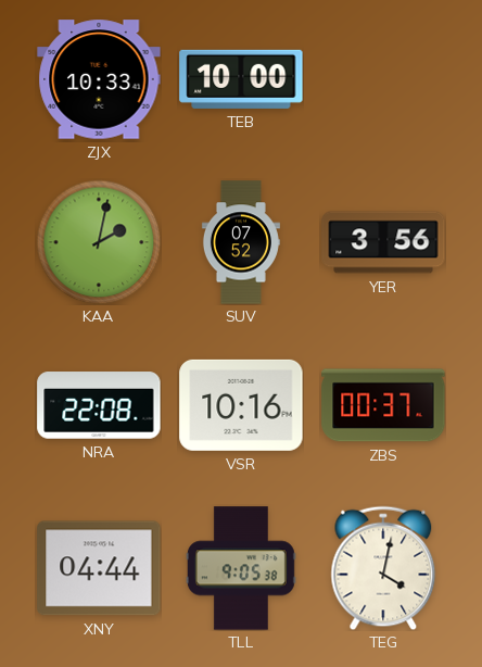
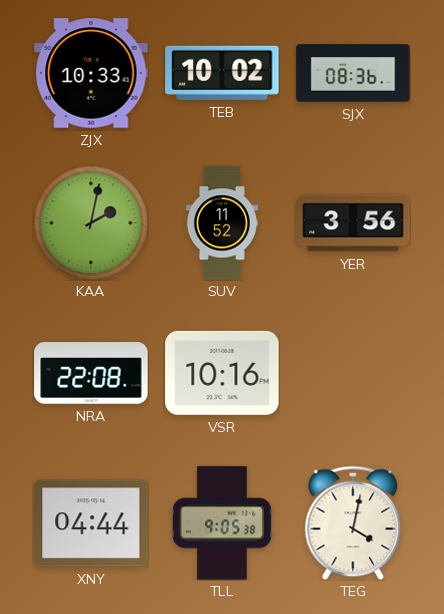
TEB: 10:00 -> 10:02 (222, 73)
SJX: none -> 08:36 (353, 73)
SUV: 07:52 -> 11:52 (222, 223)
ZBS: 00:37 -> none (383, 405)
